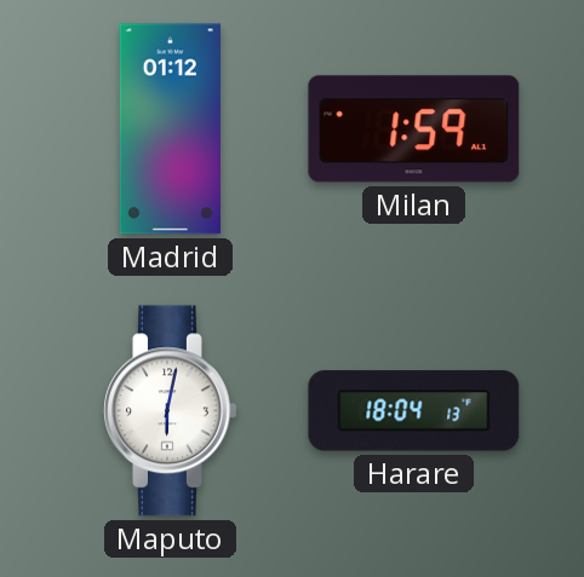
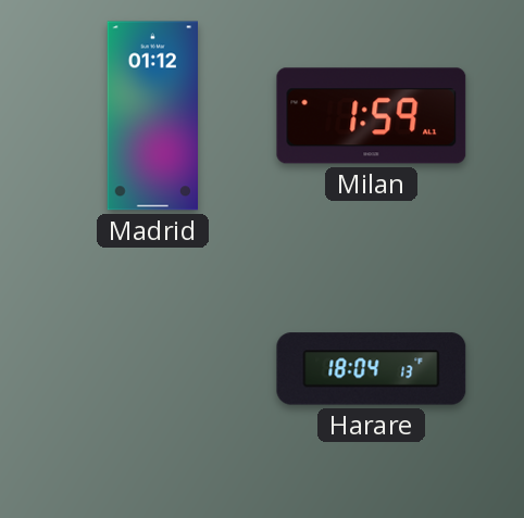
Maputo: 6:02 -> none (171, 411)
